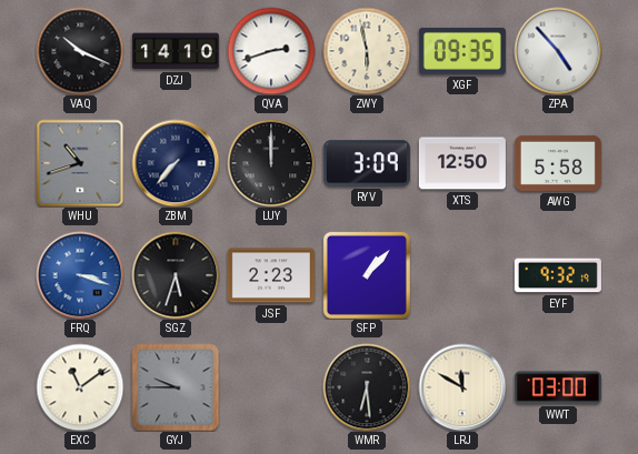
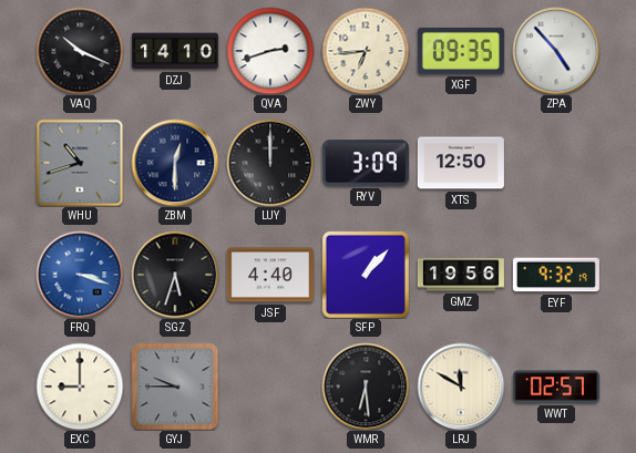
ZWY: 5:58 -> 6:44 (366, 51)
ZBM: 7:37 -> 12:30 (175, 163)
AWG: 5:58 -> none (558, 163)
JSF: 2:23 -> 4:40 (270, 275)
GMZ: none -> 19:56 (461, 275)
EXC: 11:09 -> 9:00 (80, 387)
WWT: 03:00 -> 02:57 (556, 387)
